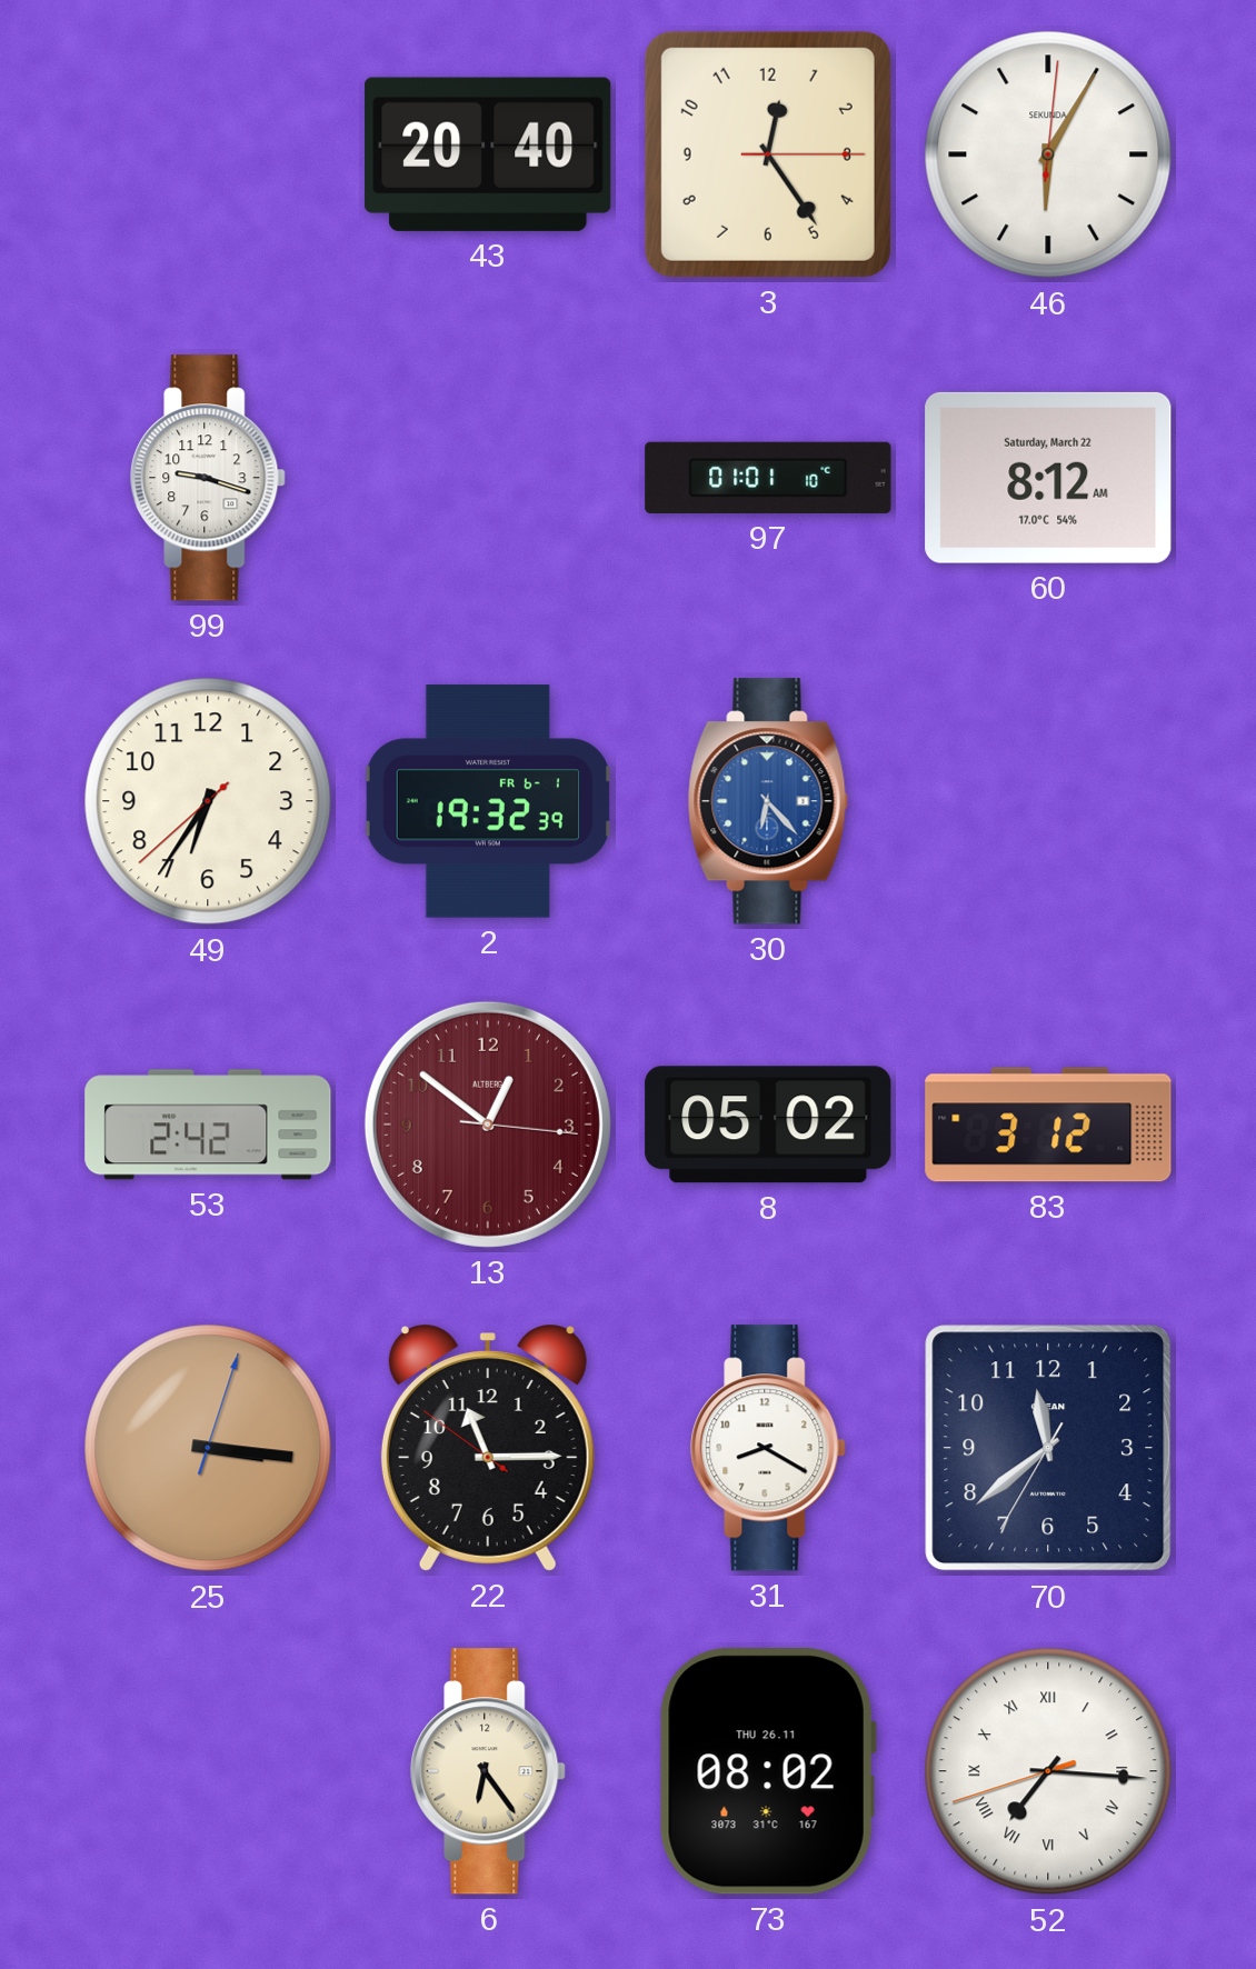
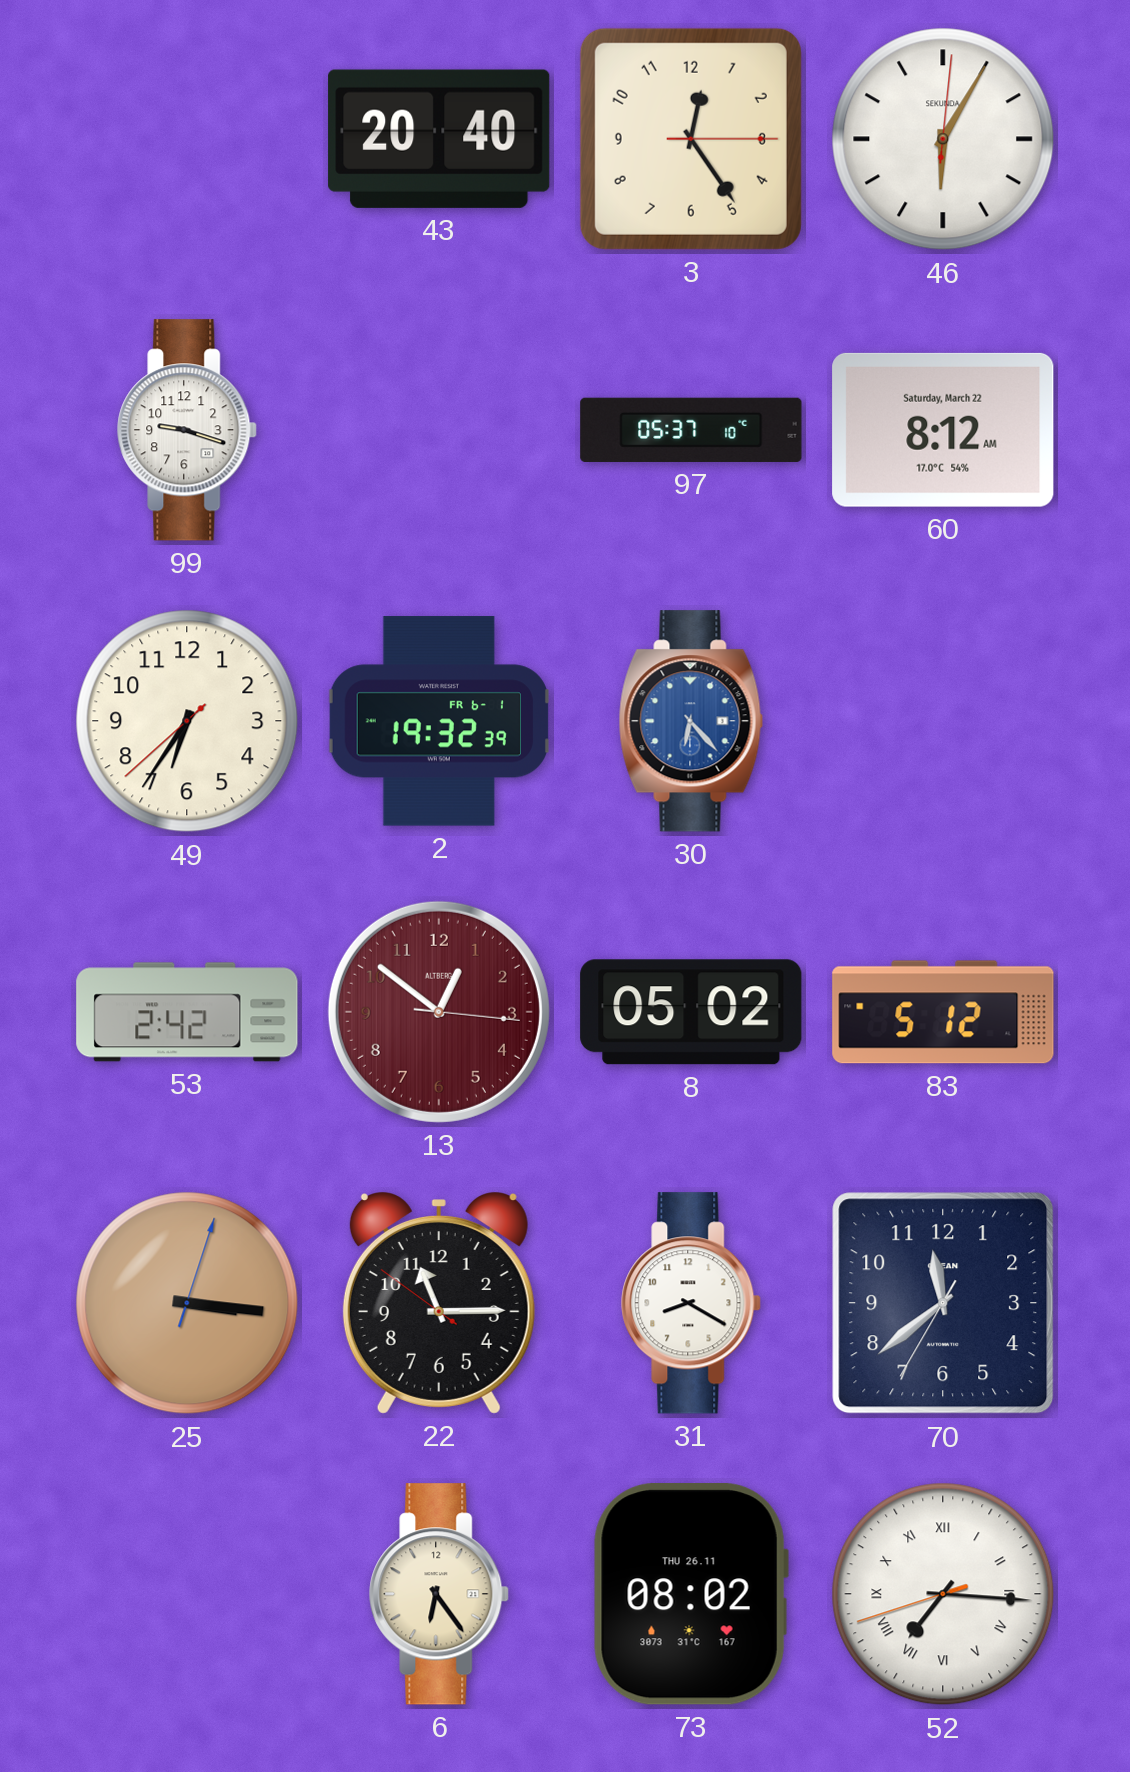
97: 01:01 -> 05:37 (691, 430)
83: 3:12 -> 5:12 (943, 1012)
